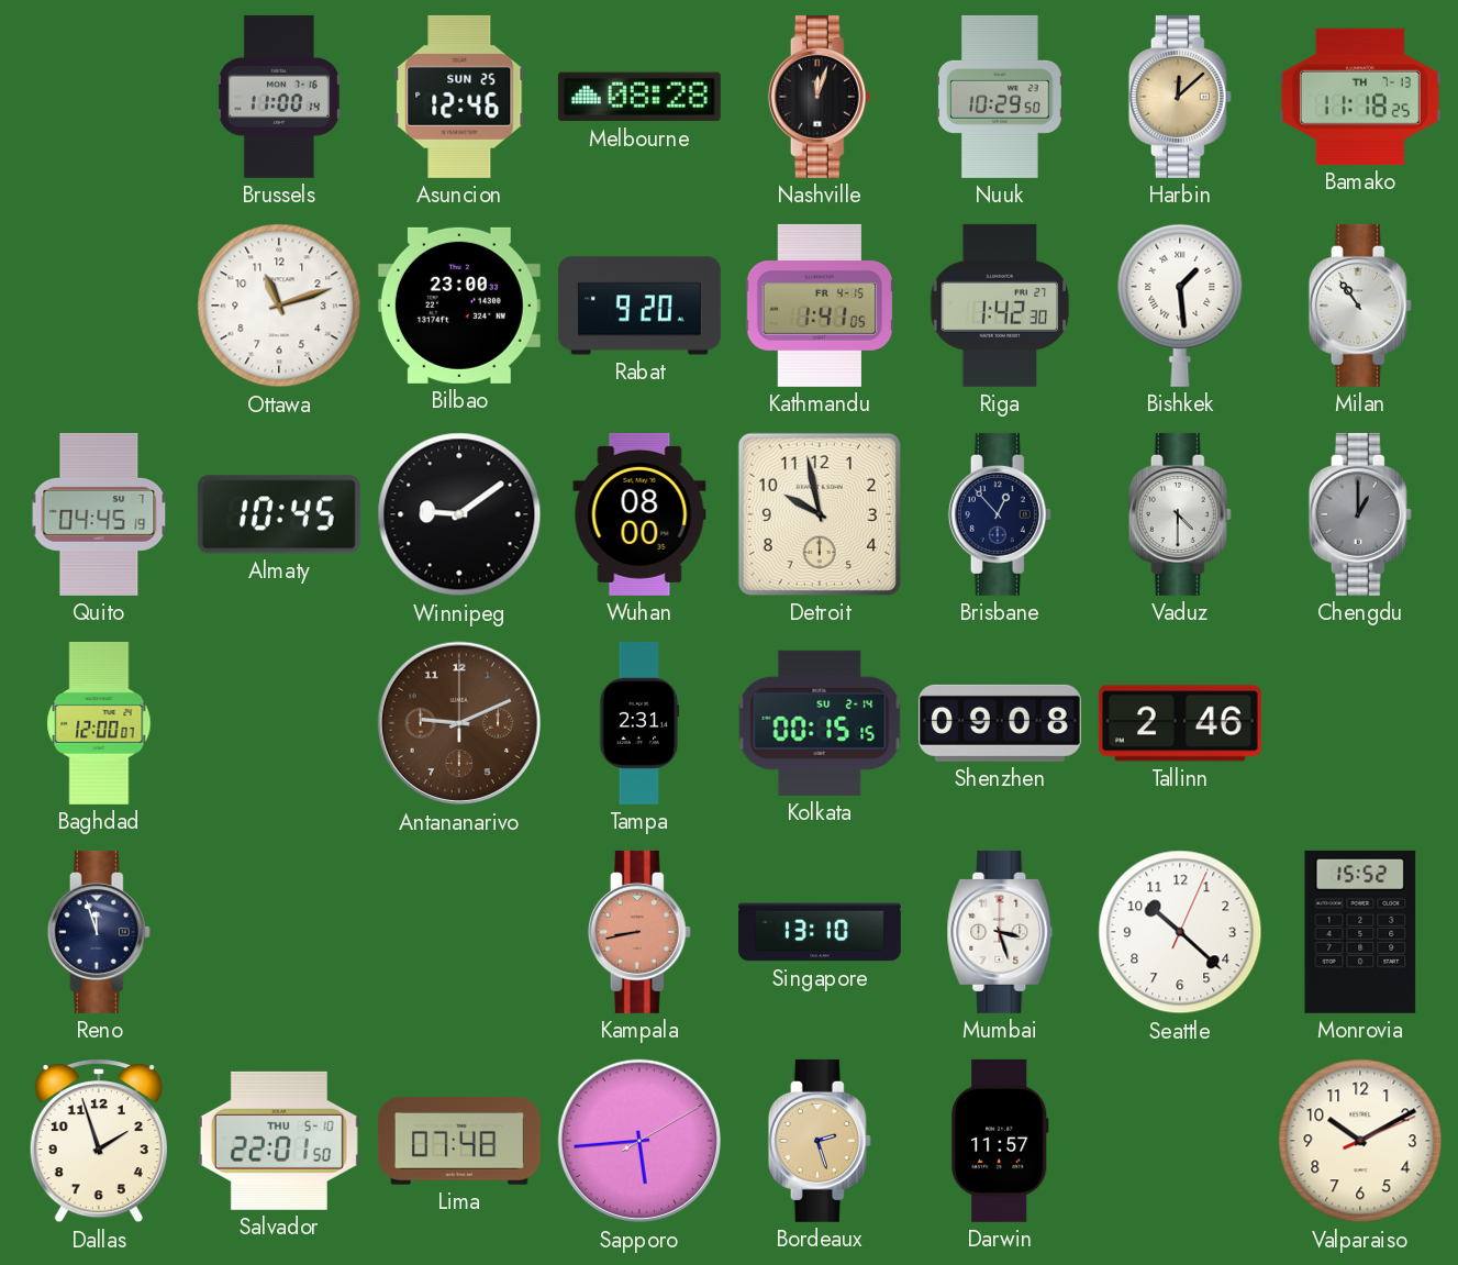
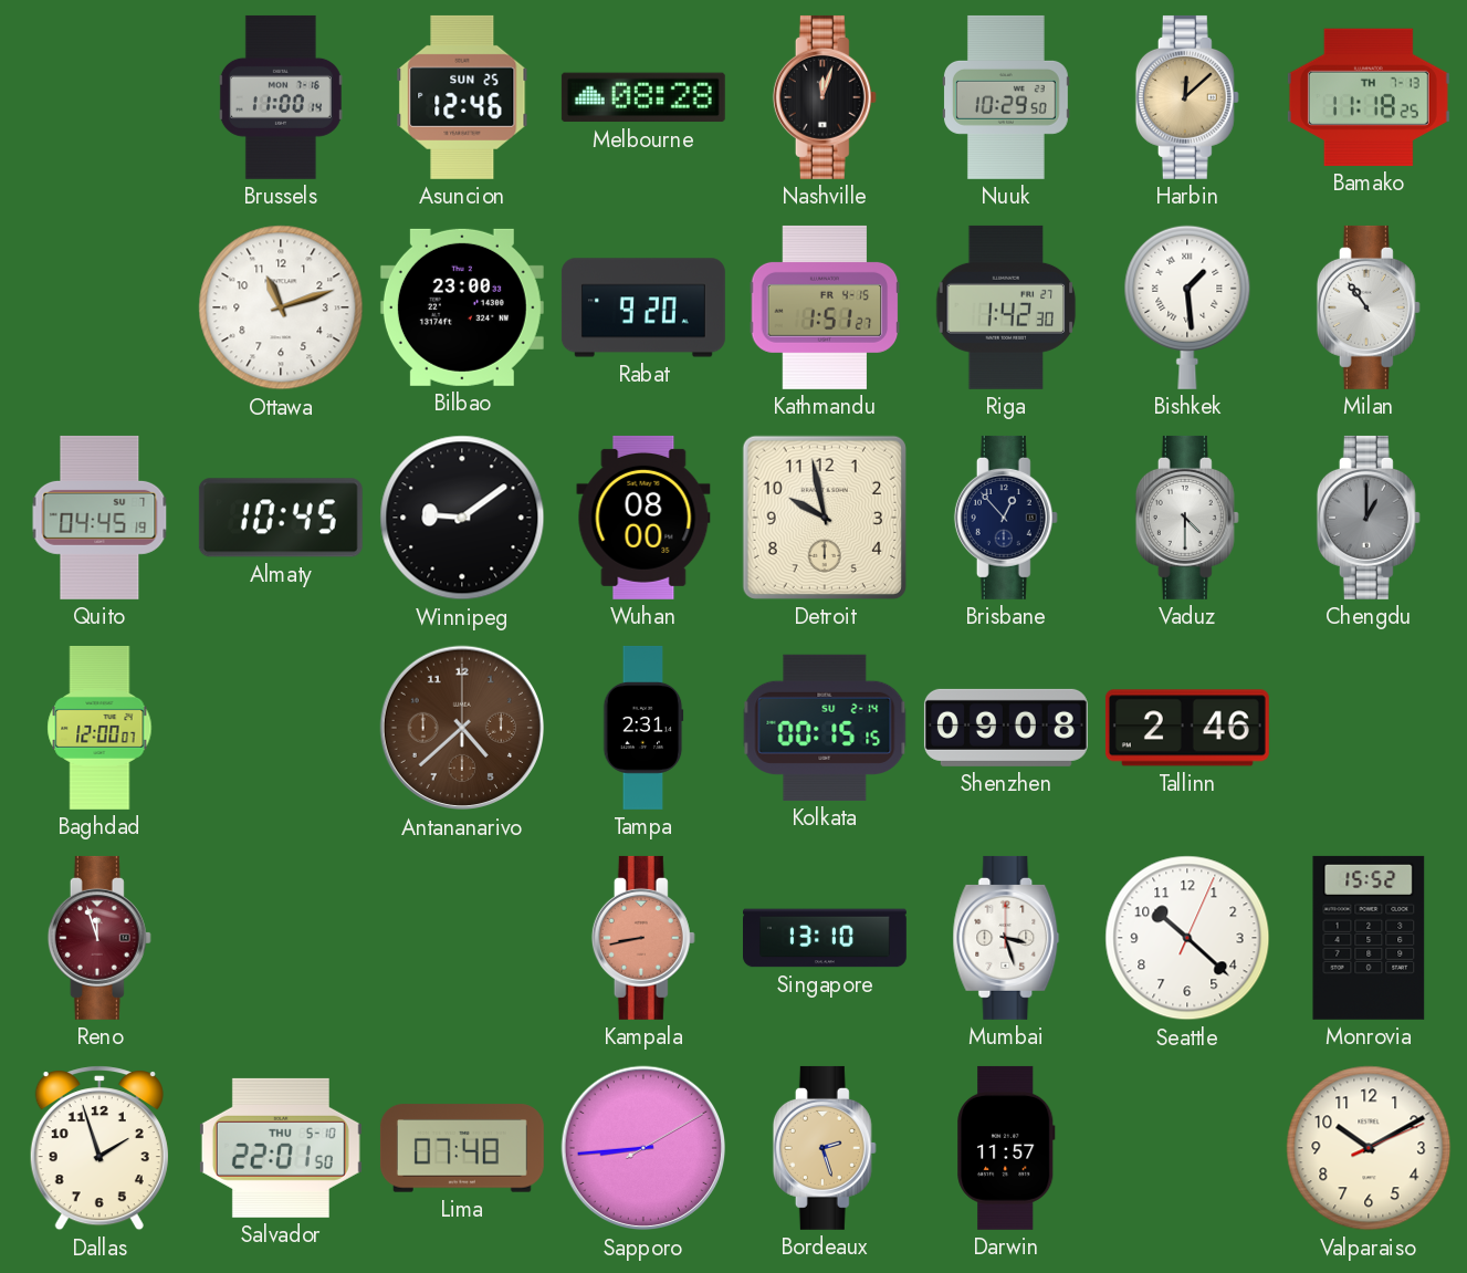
Kathmandu: 1:41 -> 1:51 (825, 307)
Antananarivo: 9:11 -> 4:38 (462, 728)
Reno dial: navy -> burgundy (99, 938)
Sapporo: 5:44 -> 8:44 (643, 1148)
